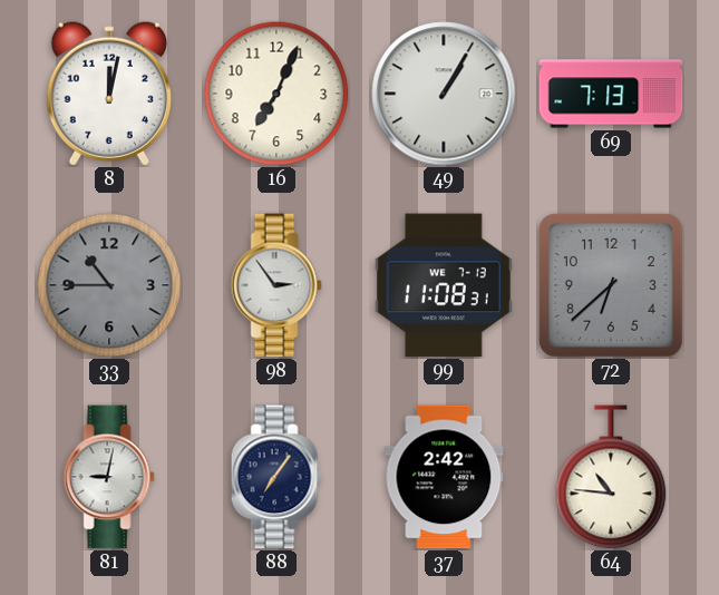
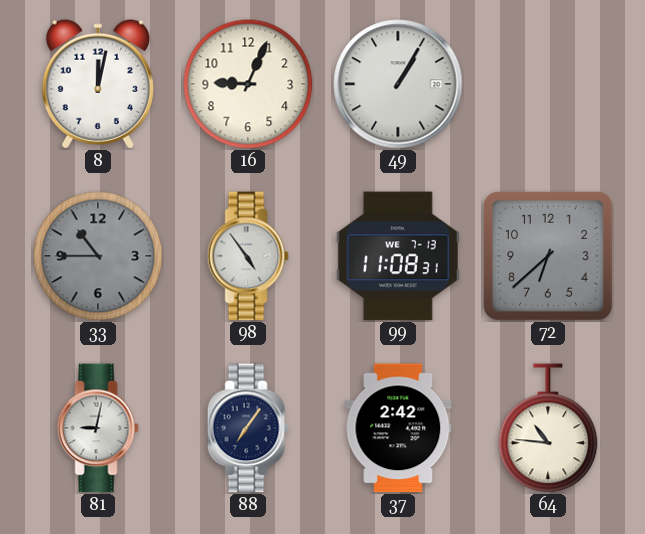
16: 7:04 -> 9:04 (248, 84)
69: 7:13 -> none (611, 94)
98: 2:54 -> 4:54 (248, 256)
